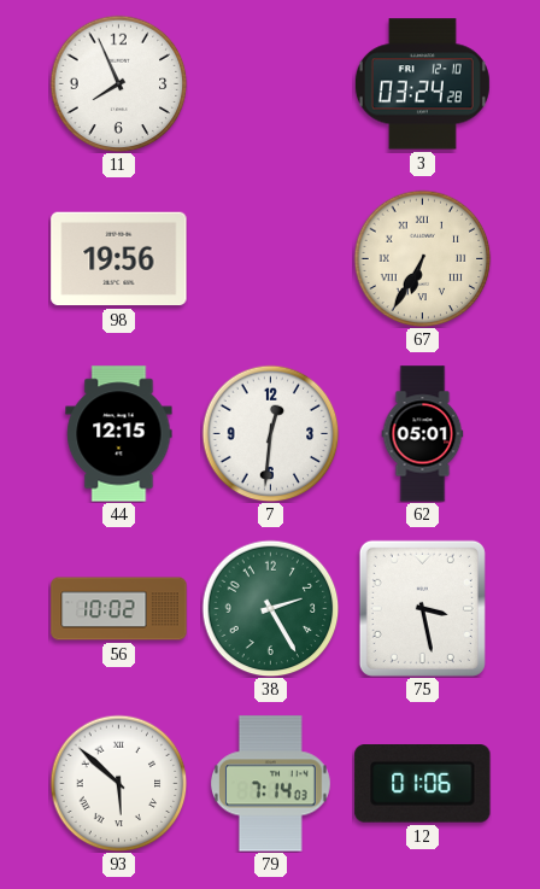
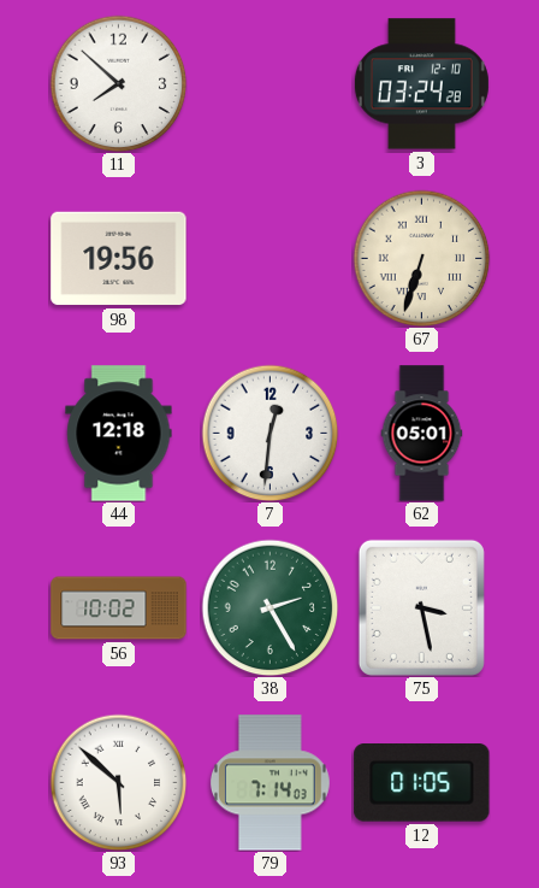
11: 7:56 -> 7:52 (118, 83)
67: 6:35 -> 6:33 (421, 258)
44: 12:15 -> 12:18 (119, 434)
12: 01:06 -> 01:05 (422, 783)
